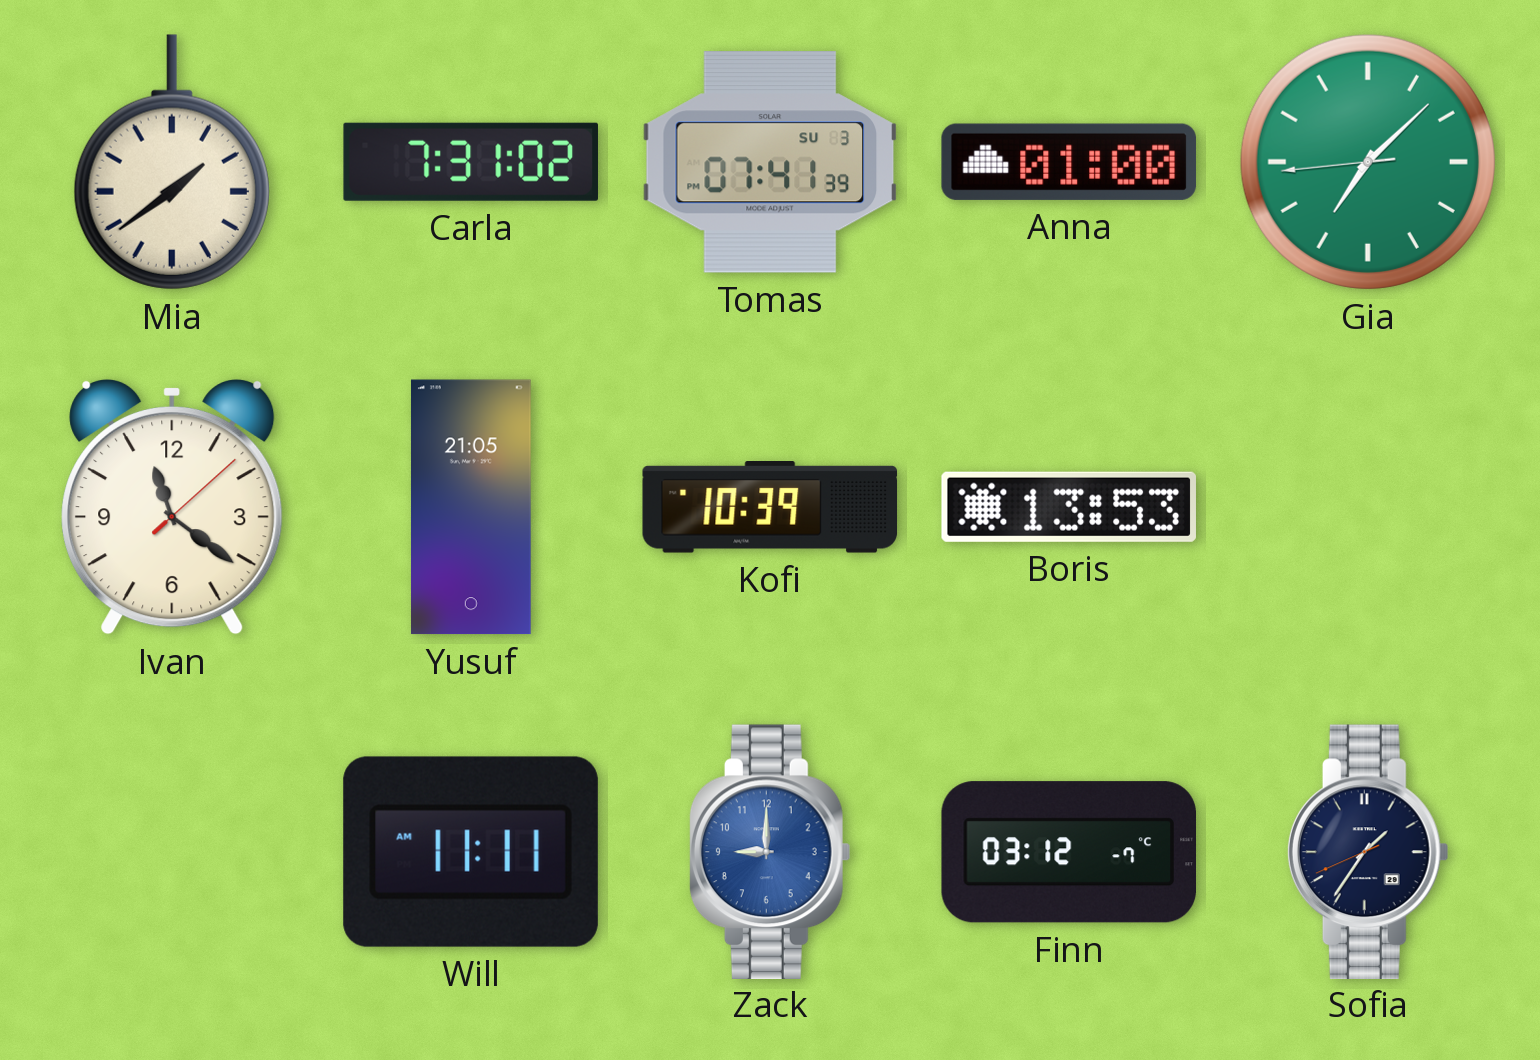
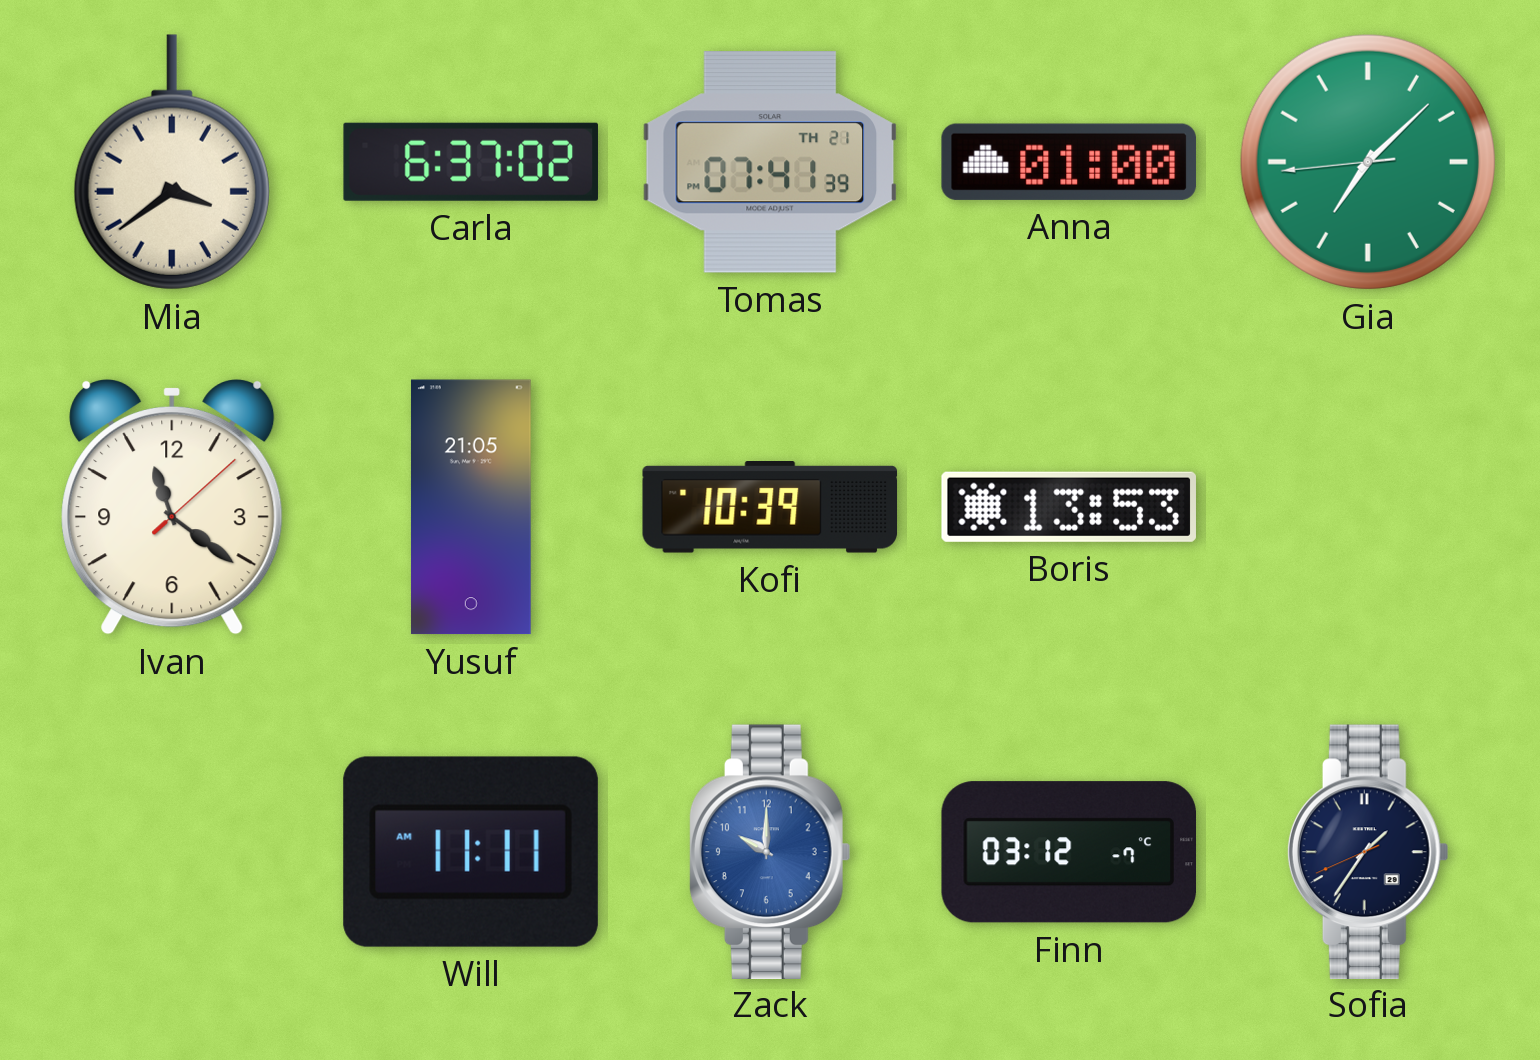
Mia: 1:39 -> 3:39 (172, 162)
Carla: 7:31 -> 6:37 (471, 162)
Tomas date: SU 3 -> TH 21 (770, 162)
Zack: 9:00 -> 10:00 (770, 851)
